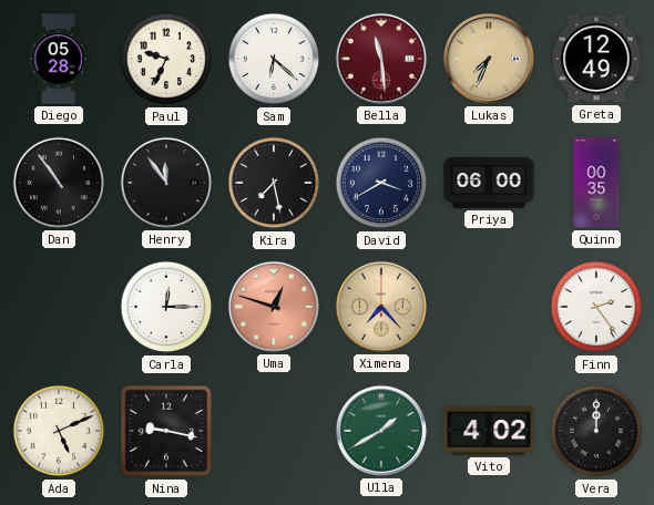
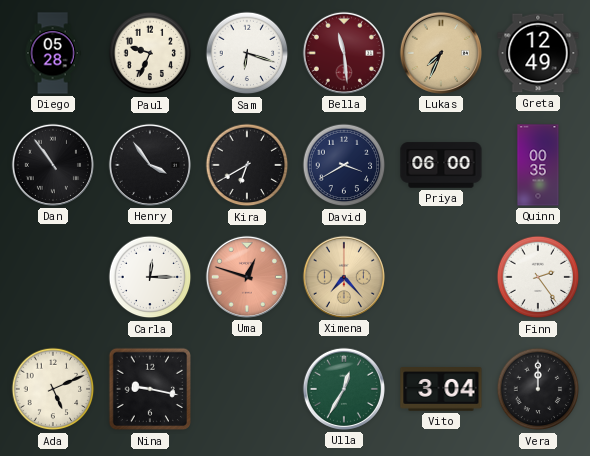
Sam: 6:22 -> 6:18 (247, 53)
Henry: 11:54 -> 3:54 (150, 165)
Kira: 7:28 -> 6:40 (247, 165)
Ulla: 1:40 -> 12:35 (344, 389)
Vito: 4:02 -> 3:04 (441, 389)
